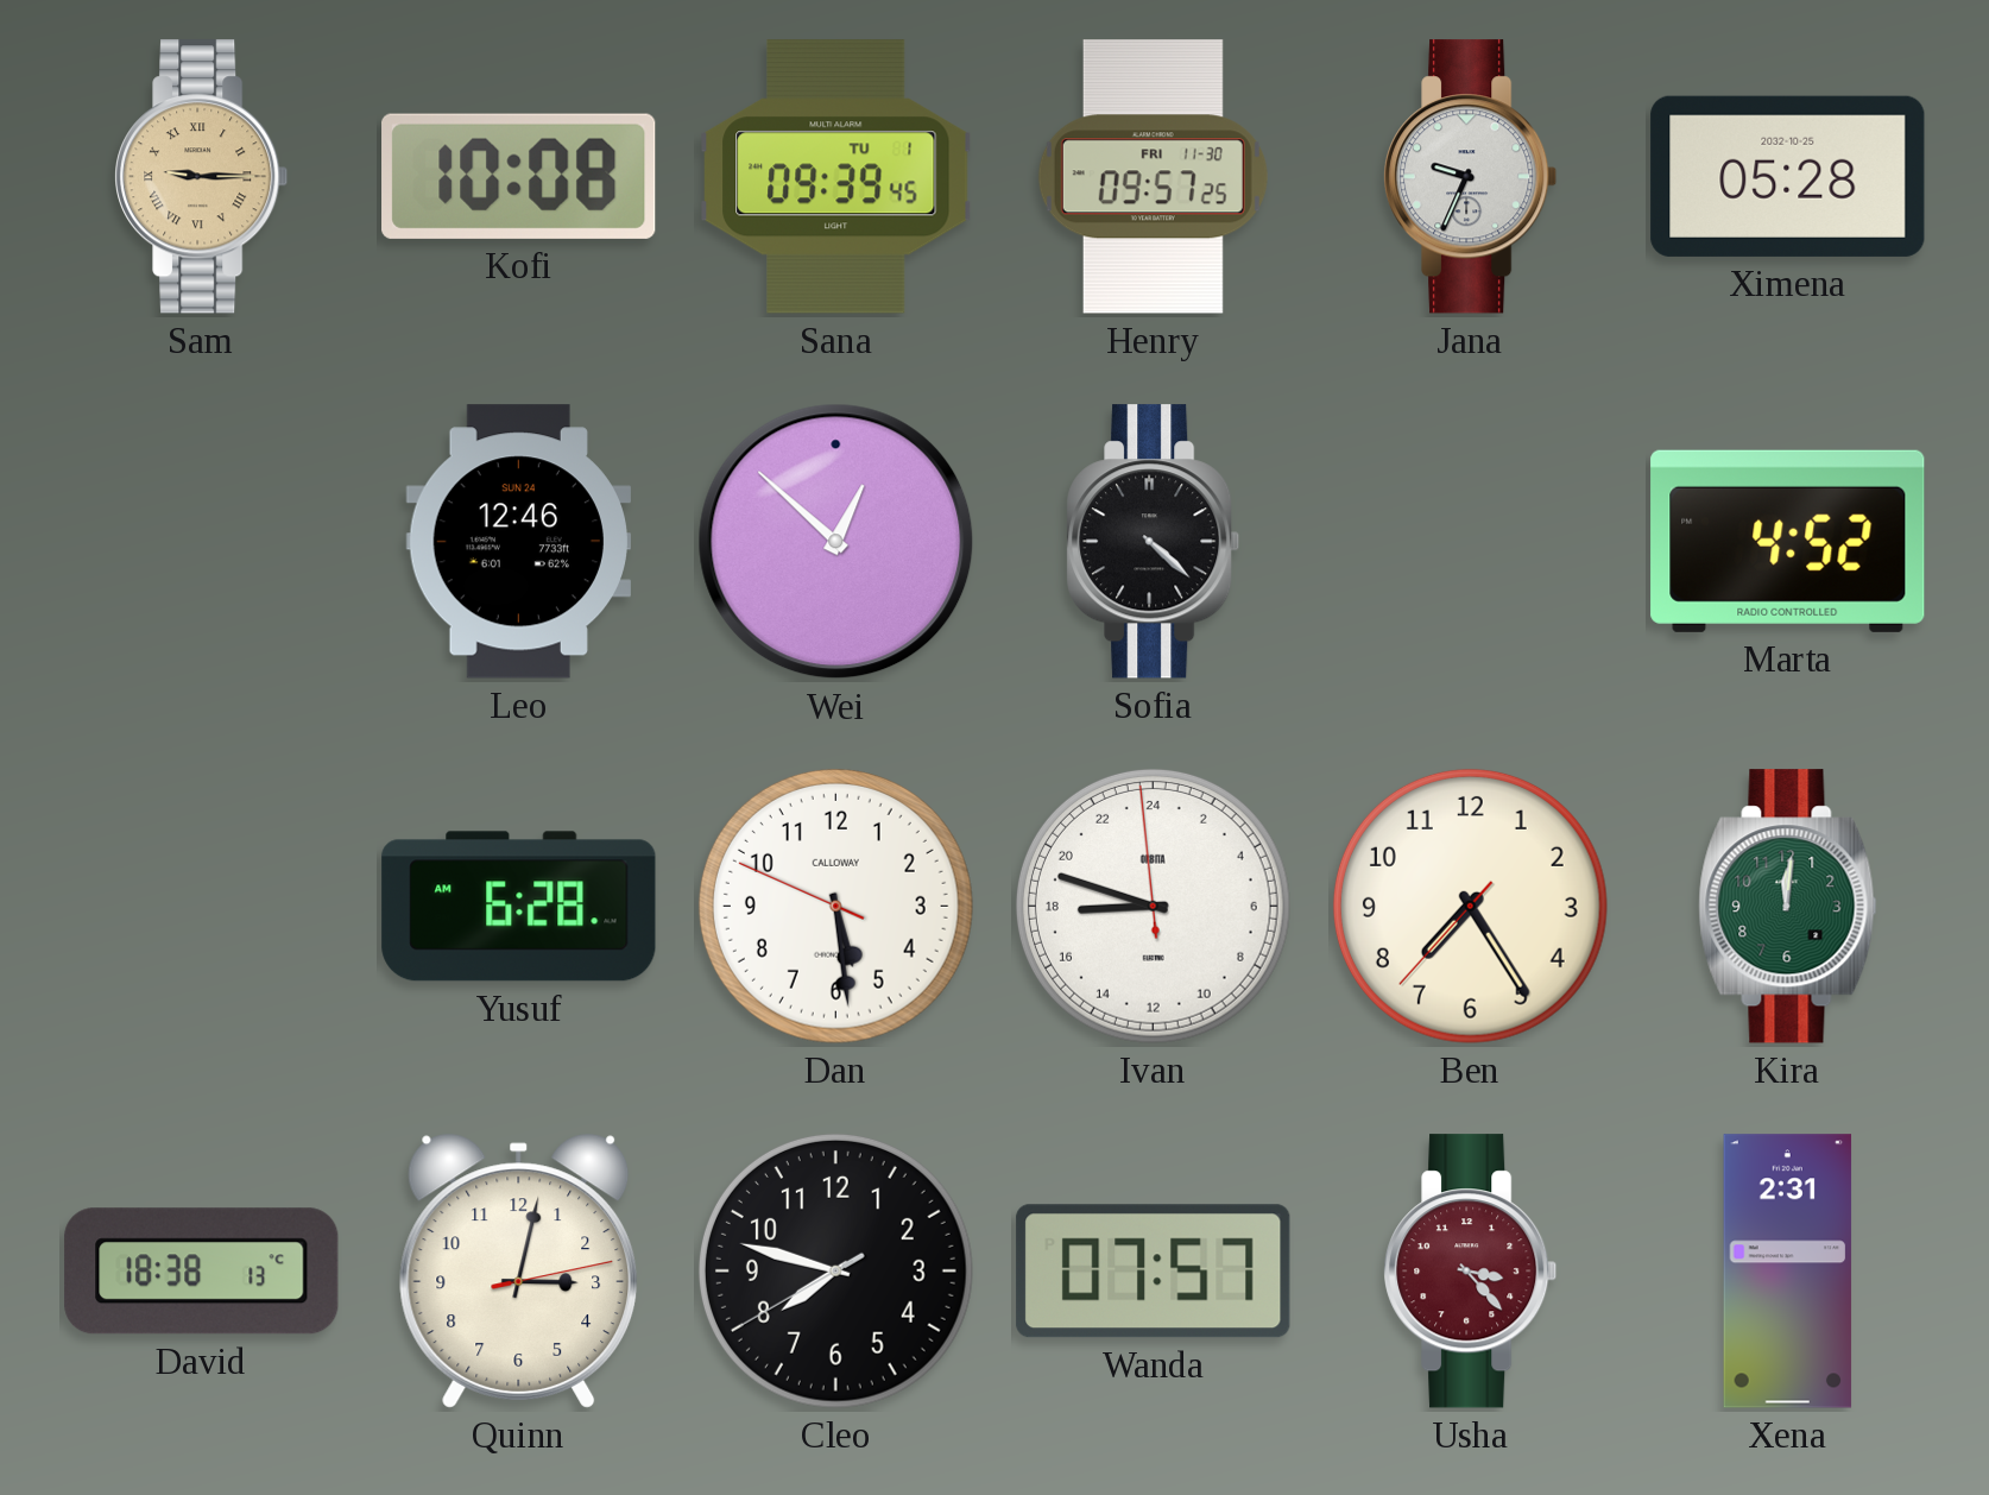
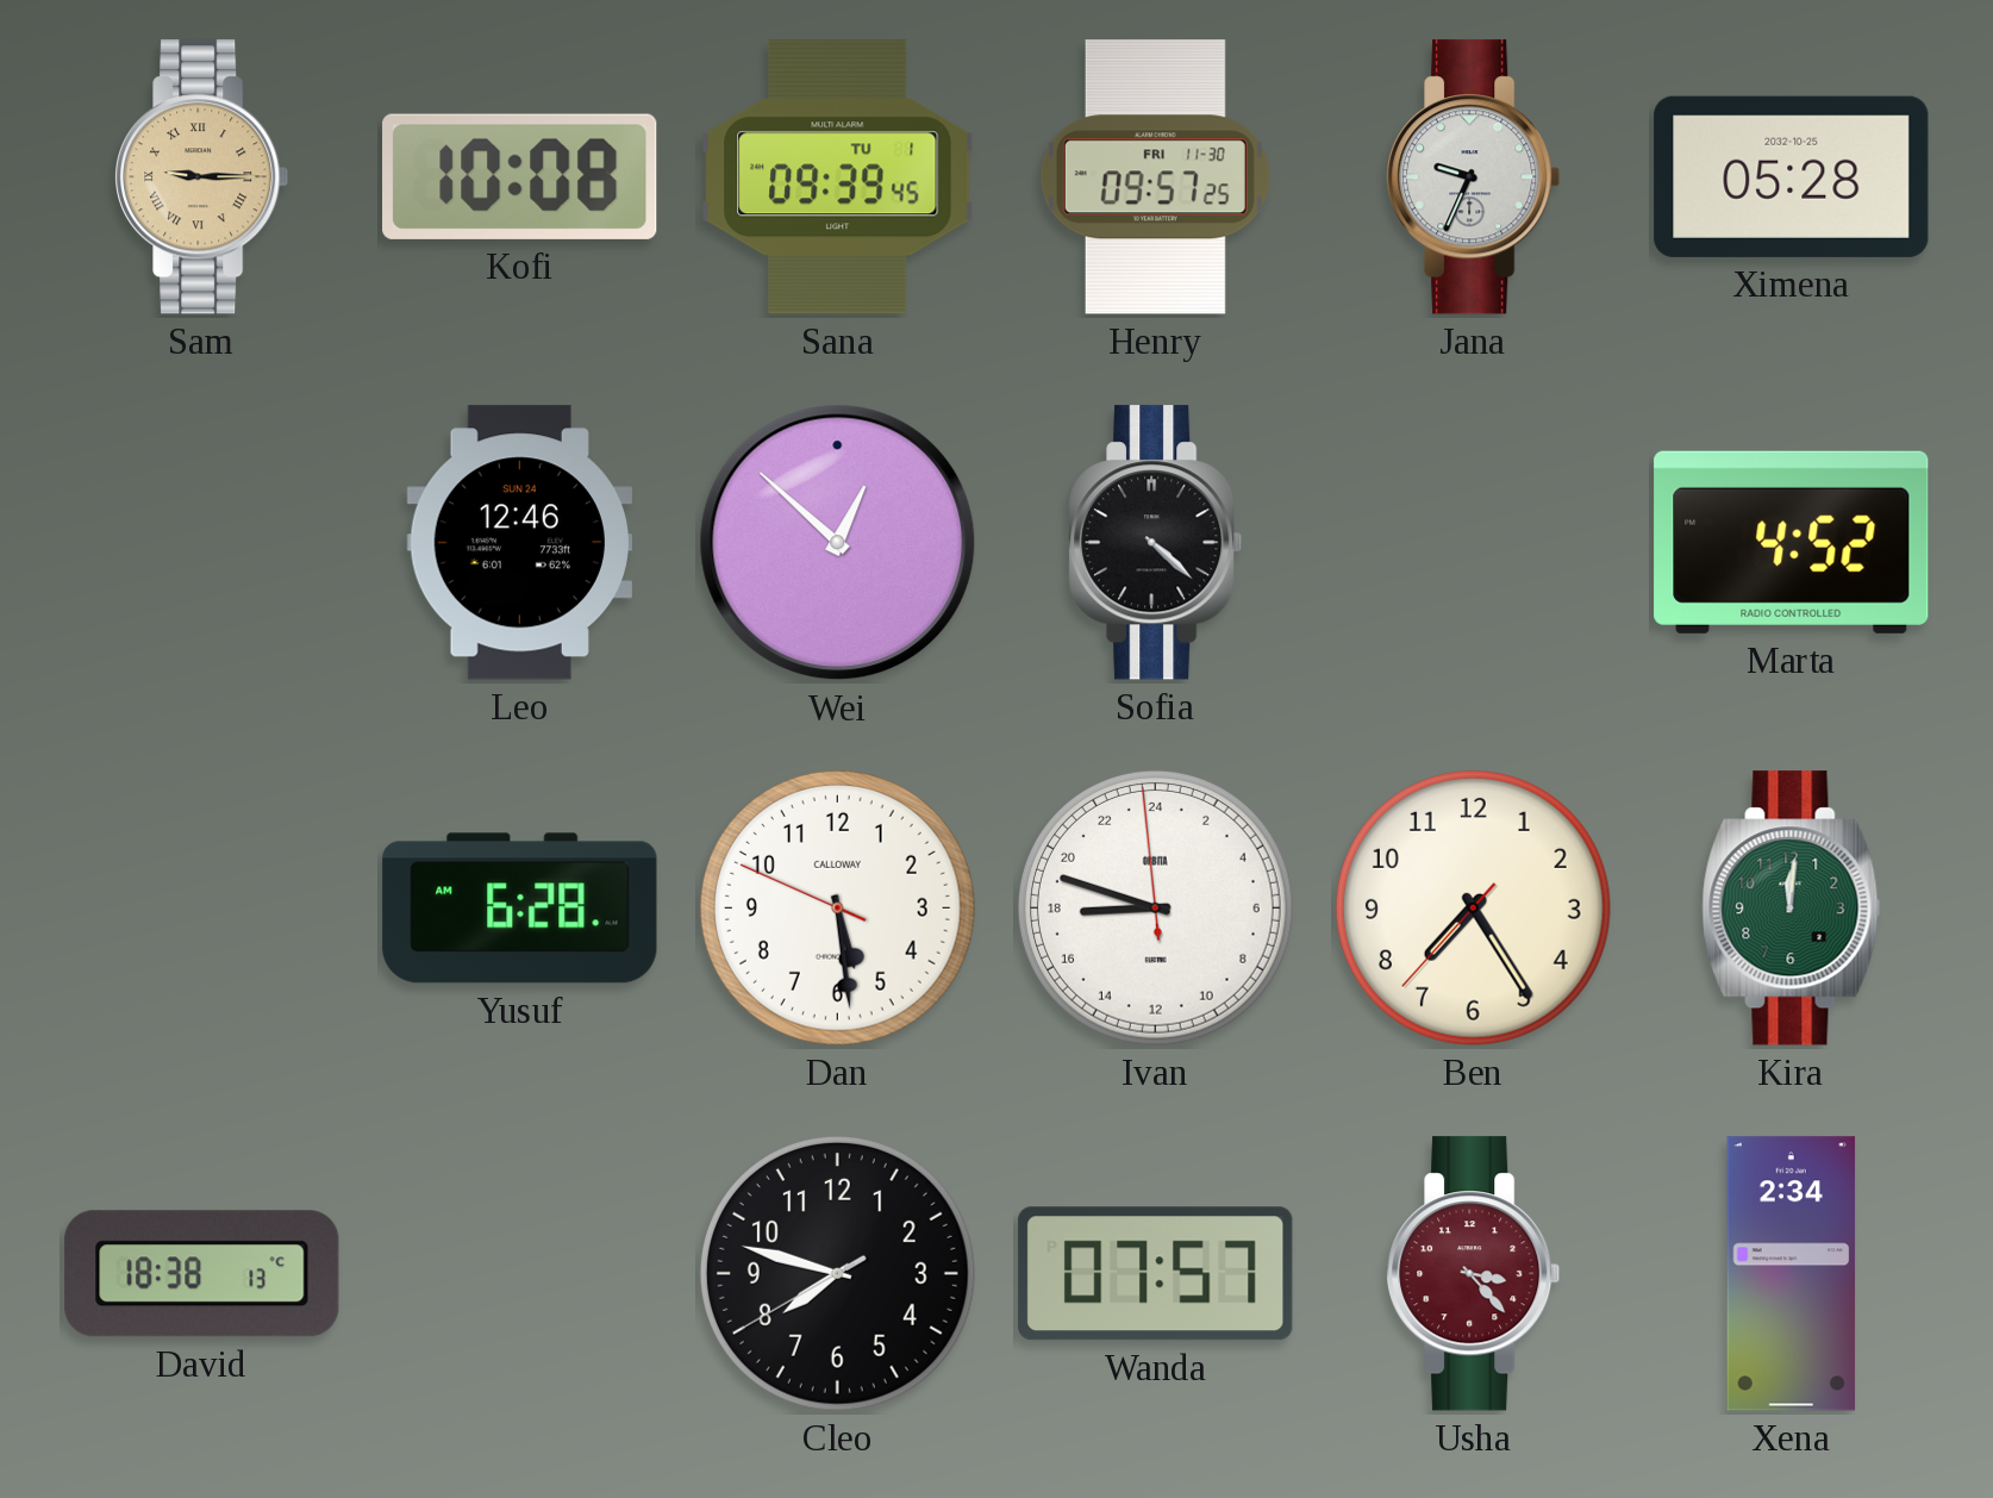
Quinn: 3:02 -> none (519, 1270)
Xena: 2:31 -> 2:34 (1792, 1274)
